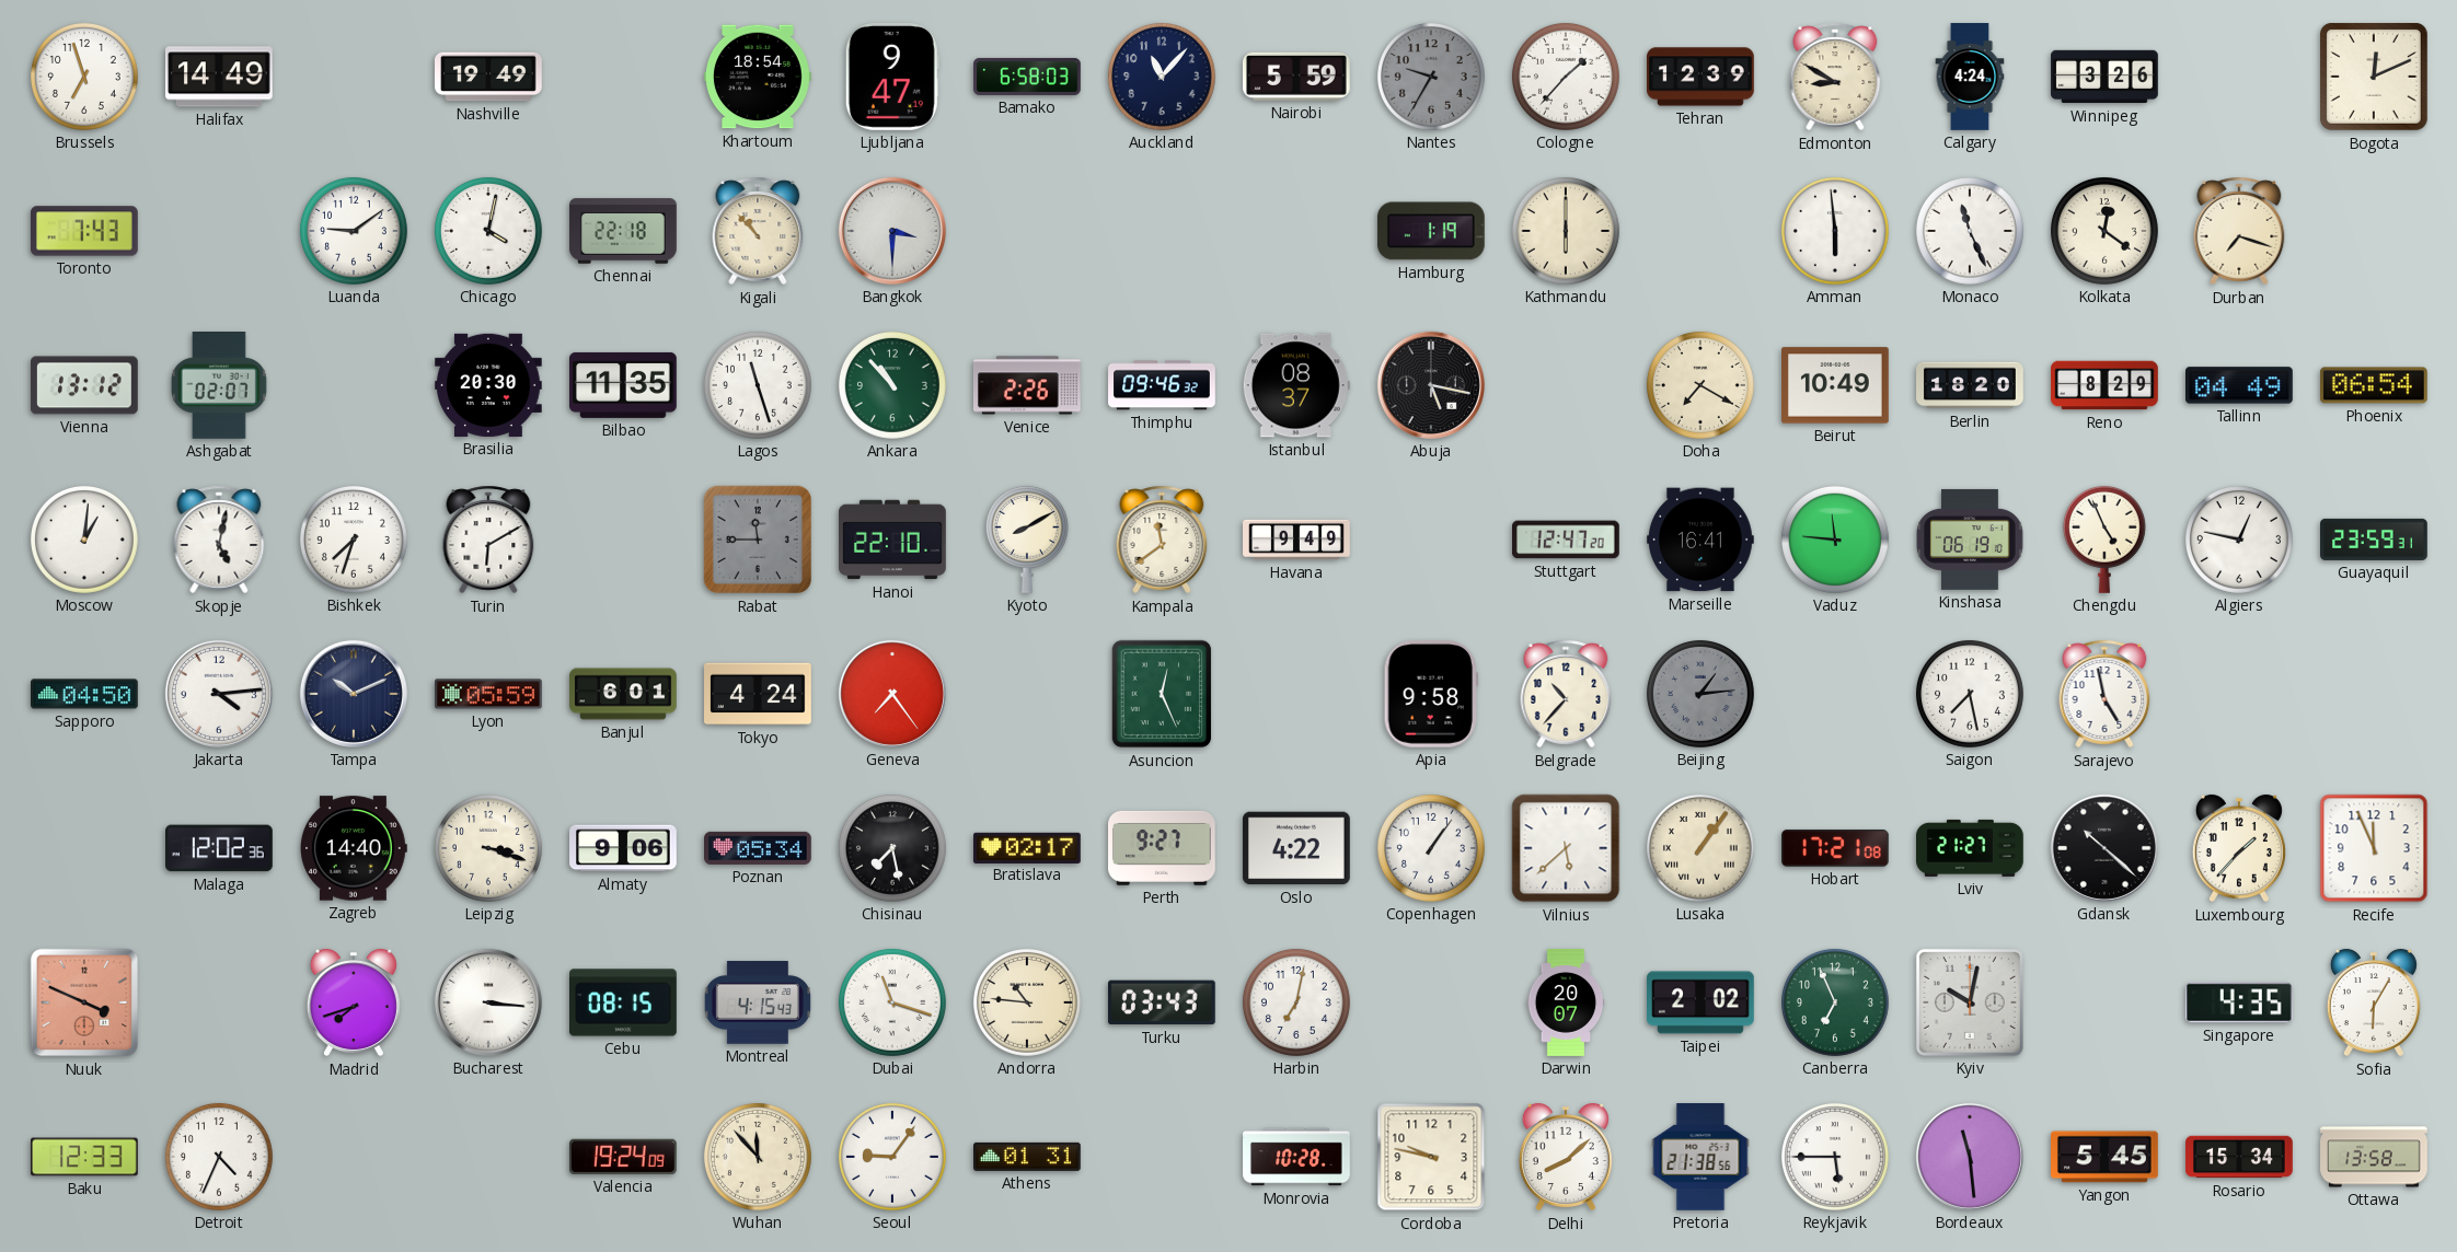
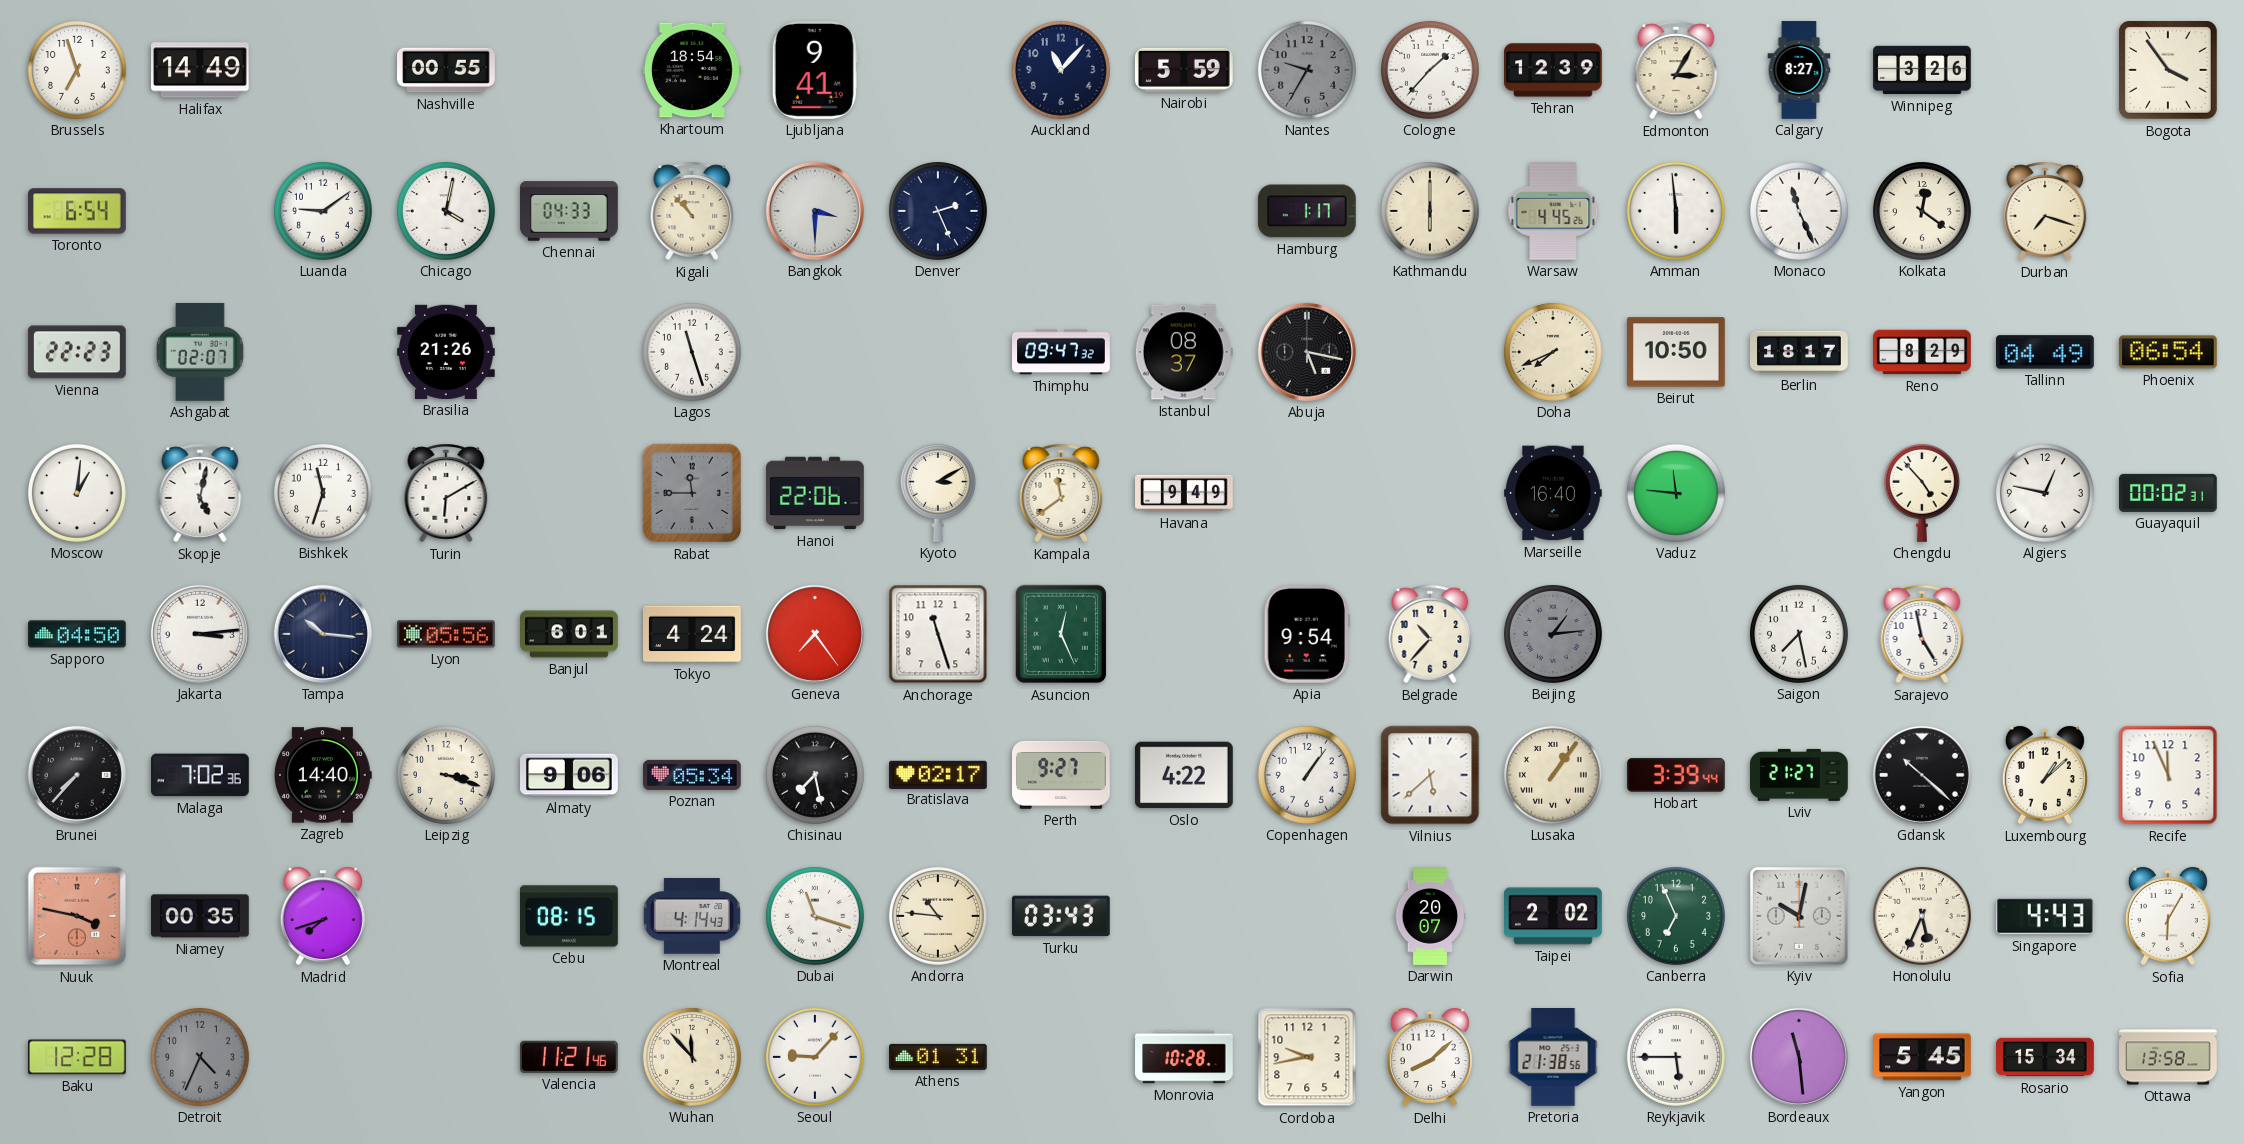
Nashville: 19:49 -> 00:55 (447, 70)
Ljubljana: 9:47 -> 9:41 (815, 71)
Bamako: 6:58 -> none (1027, 77)
Edmonton: 8:50 -> 3:05 (1676, 70)
Calgary: 4:24 -> 8:27 (1799, 70)
Bogota: 12:11 -> 3:54 (2169, 71)
Toronto: 7:43 -> 6:54 (78, 211)
Chennai: 22:18 -> 04:33 (569, 211)
Denver: none -> 2:26 (938, 211)
Hamburg: 1:19 -> 1:17 (1307, 211)
Warsaw: none -> 4:45 (1553, 212)
Vienna: 13:12 -> 22:23 (77, 352)
Brasilia: 20:30 -> 21:26 (447, 352)
Bilbao: 11:35 -> none (624, 385)
Ankara: 10:53 -> none (892, 385)
Venice: 2:26 -> none (1028, 385)
Thimphu: 09:46 -> 09:47 (1061, 352)
Doha: 7:20 -> 7:41 (1553, 352)
Beirut: 10:49 -> 10:50 (1677, 352)
Berlin: 18:20 -> 18:17 (1799, 352)
Bishkek: 7:33 -> 11:33 (323, 493)
Hanoi: 22:10 -> 22:06 (816, 493)
Kyoto: 8:10 -> 3:10 (938, 493)
Stuttgart: 12:47 -> none (1567, 540)
Marseille: 16:41 -> 16:40 (1554, 493)
Kinshasa: 06:19 -> none (1970, 540)
Chengdu: 4:56 -> 4:53 (1922, 493)
Guayaquil: 23:59 -> 00:02 (2169, 493)
Jakarta: 4:14 -> 3:14 (200, 634)
Tampa: 10:11 -> 10:16 (323, 634)
Lyon: 05:59 -> 05:56 (447, 634)
Anchorage: none -> 11:27 (938, 634)
Apia: 9:58 -> 9:54 (1306, 635)
Brunei: none -> 7:37 (77, 775)
Malaga: 12:02 -> 7:02 (201, 775)
Hobart: 17:21 -> 3:39 (1677, 775)
Luxembourg: 1:37 -> 1:08 (2045, 775)
Nuuk: 3:49 -> 3:47 (77, 916)
Niamey: none -> 00:35 (200, 916)
Bucharest: 3:16 -> none (488, 1002)
Montreal: 4:15 -> 4:14 (692, 916)
Harbin: 7:02 -> none (1296, 1002)
Honolulu: none -> 5:34 (1922, 916)
Singapore: 4:35 -> 4:43 (2045, 916)
Baku: 12:33 -> 12:28 (78, 1057)
Detroit dial: white -> grey (200, 1057)
Valencia: 19:24 -> 11:21 (569, 1057)
Seoul: 9:06 -> 9:07 (815, 1057)
Cordoba: 9:47 -> 9:43 (1307, 1057)
